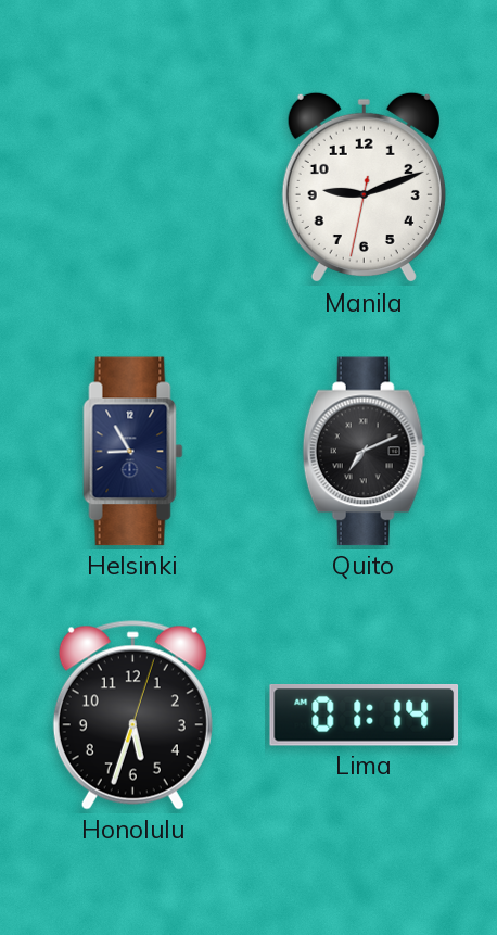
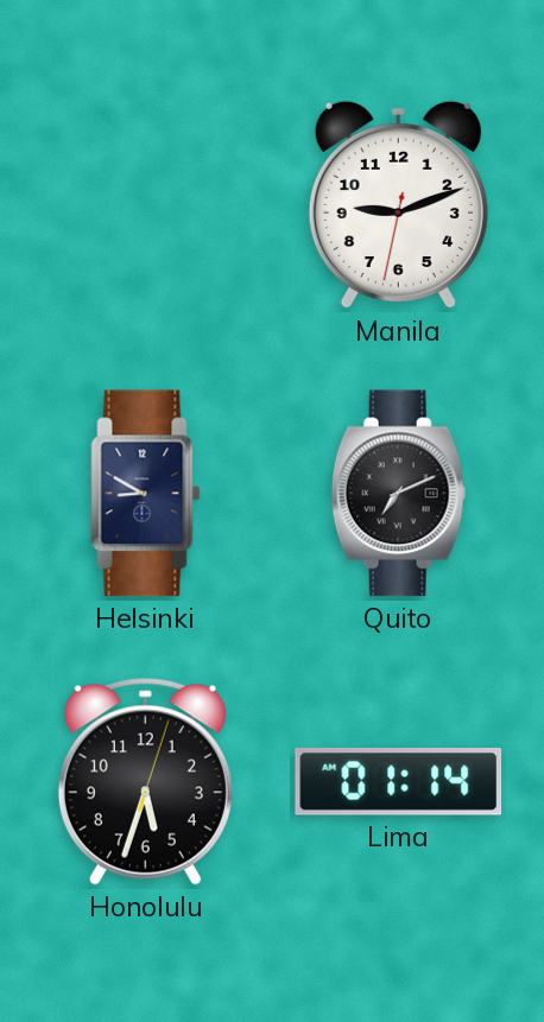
Helsinki: 8:55 -> 8:50 (146, 494)
